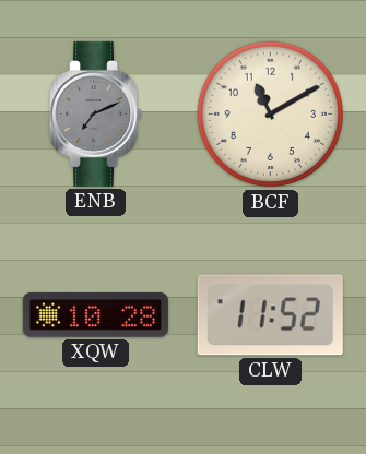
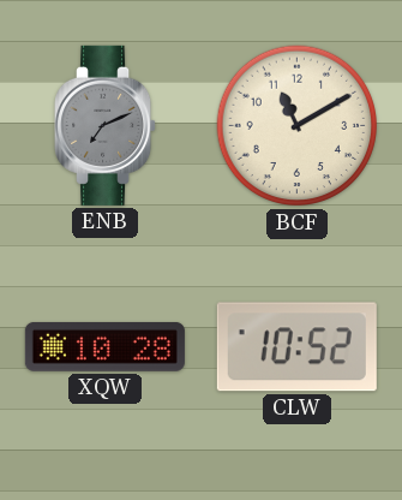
CLW: 11:52 -> 10:52 (296, 347)
